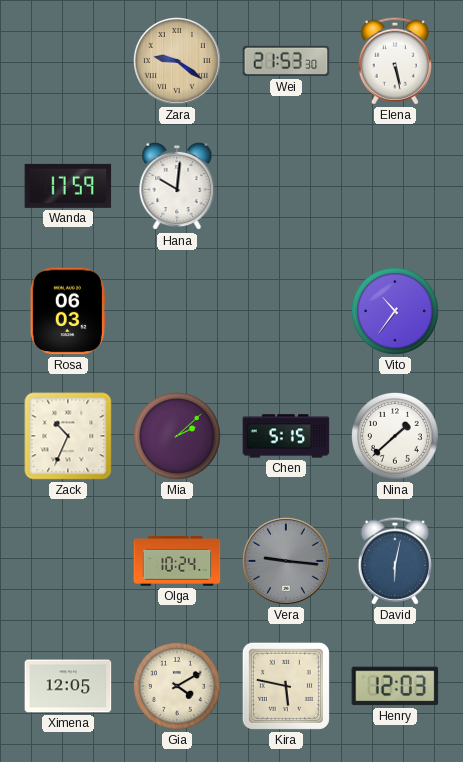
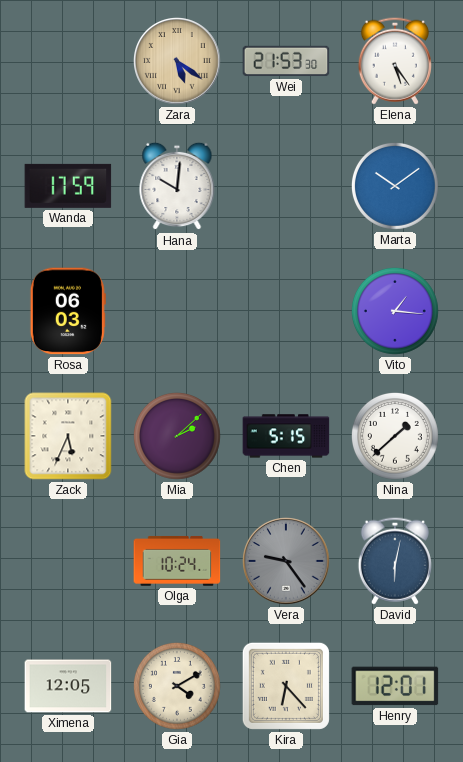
Zara: 9:21 -> 5:21 (178, 62)
Elena: 5:28 -> 5:24 (395, 61)
Marta: none -> 10:09 (395, 186)
Vito: 10:36 -> 1:16 (395, 311)
Zack: 10:34 -> 5:34 (68, 436)
Vera: 9:16 -> 9:24 (287, 562)
Kira: 5:47 -> 6:23 (286, 686)
Henry: 12:03 -> 12:01 (395, 686)
